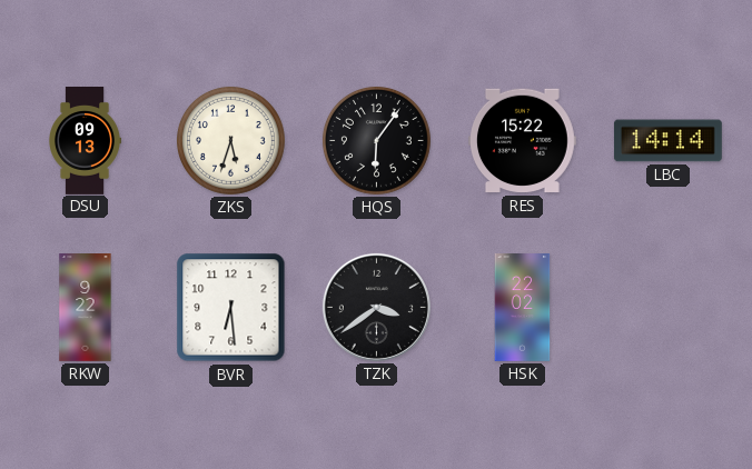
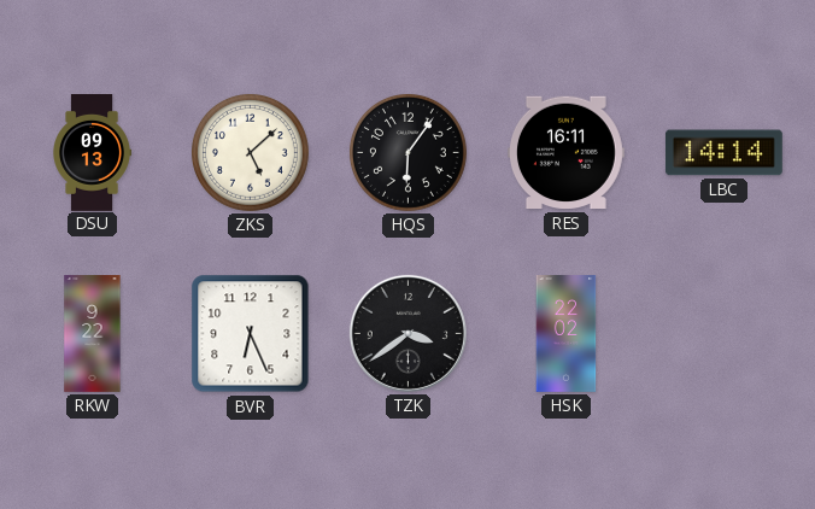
ZKS: 5:33 -> 5:08 (250, 152)
RES: 15:22 -> 16:11 (565, 153)
BVR: 6:29 -> 6:26 (251, 334)
